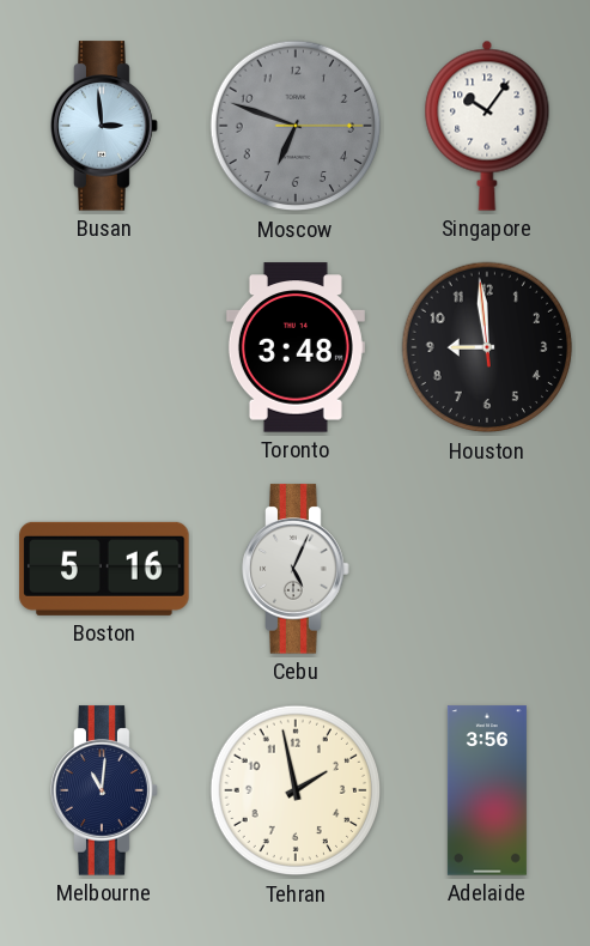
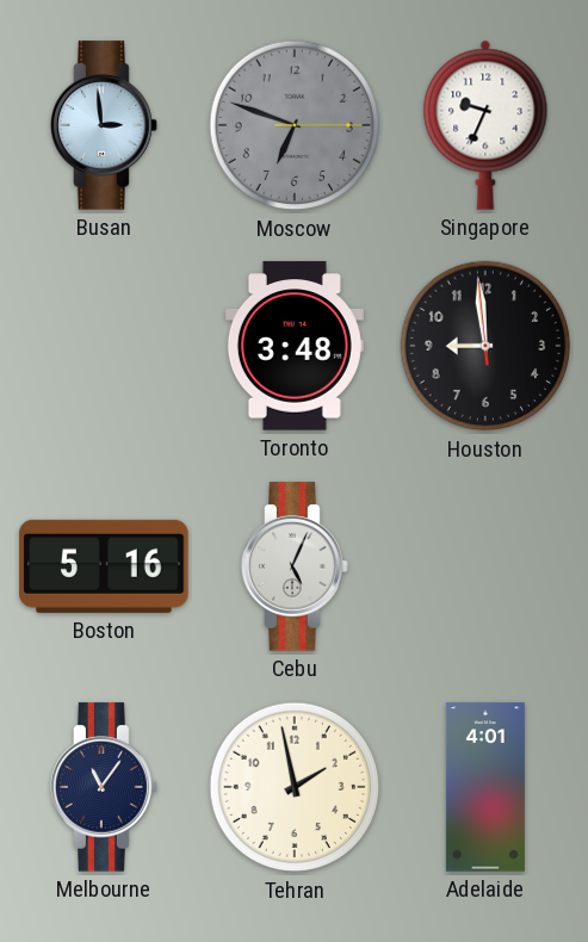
Singapore: 10:06 -> 9:34 (485, 125)
Melbourne: 11:01 -> 11:06 (104, 787)
Adelaide: 3:56 -> 4:01 (485, 787)
